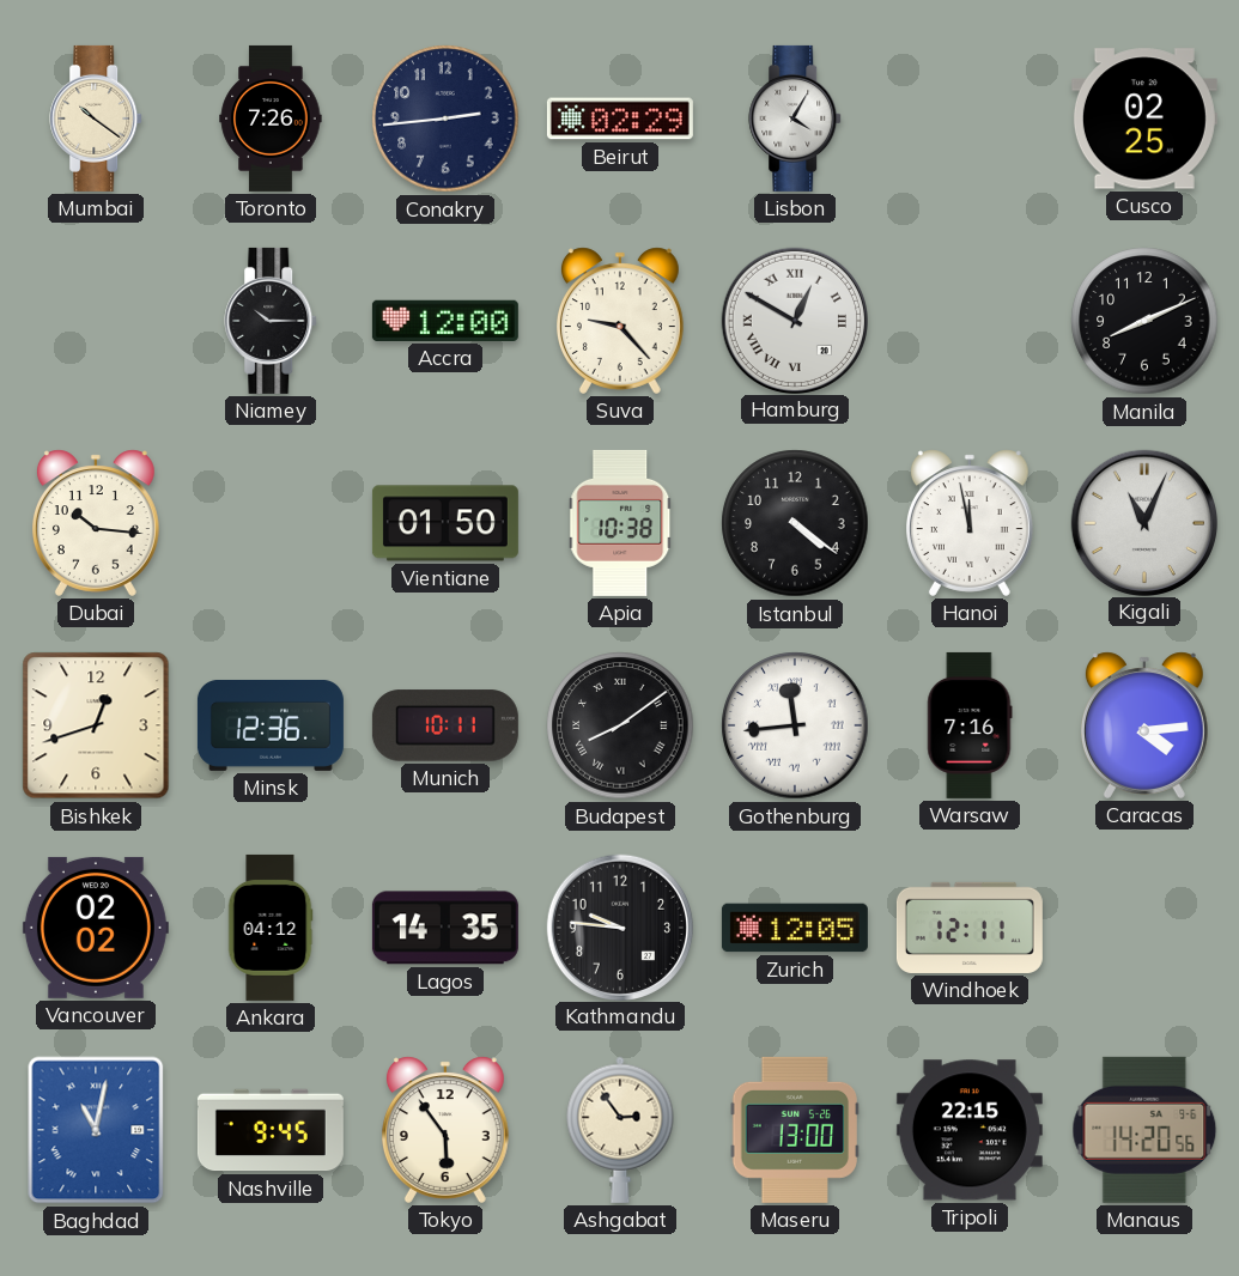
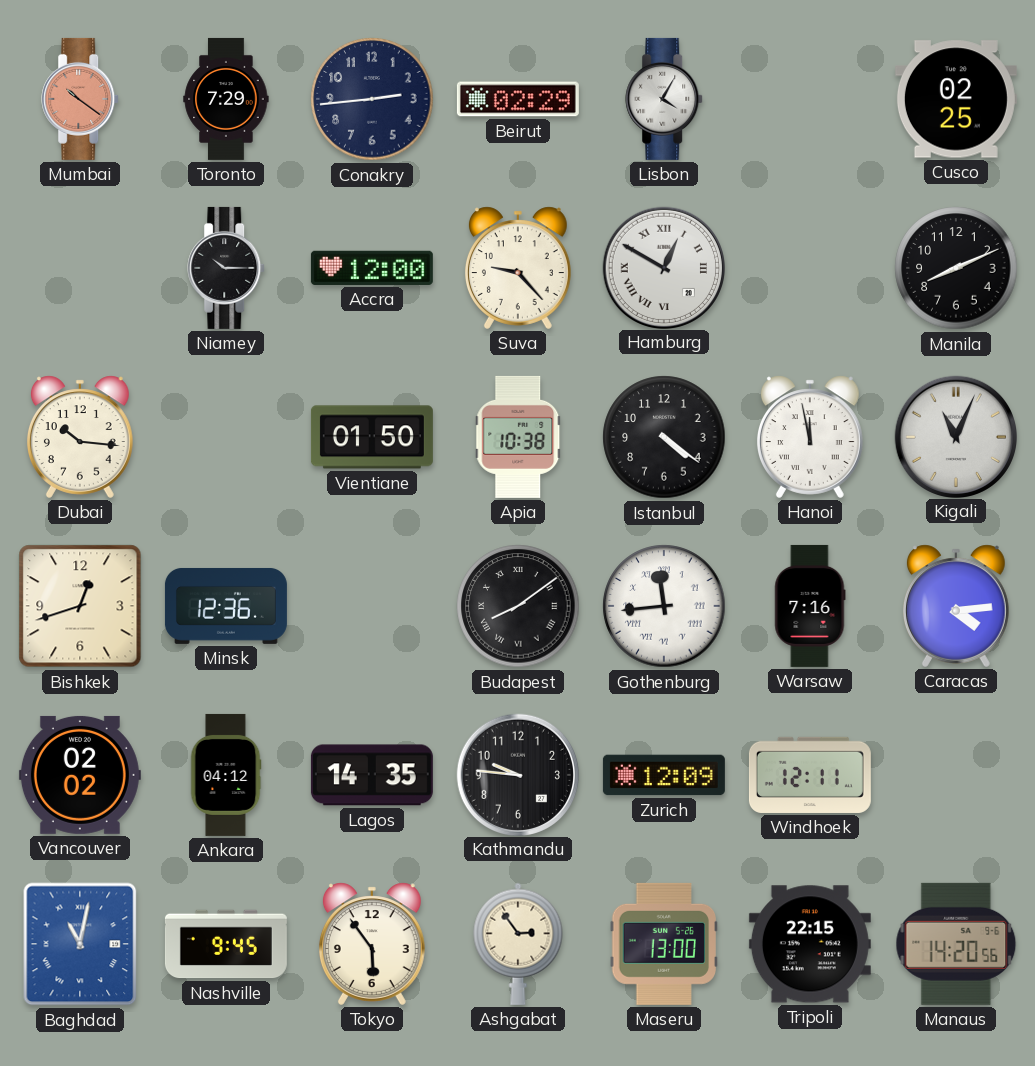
Mumbai dial: cream -> salmon (81, 99)
Toronto: 7:26 -> 7:29 (226, 99)
Munich: 10:11 -> none (445, 725)
Zurich: 12:05 -> 12:09 (664, 775)
